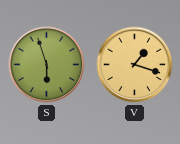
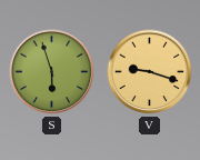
V: 1:18 -> 9:18 (150, 72)
